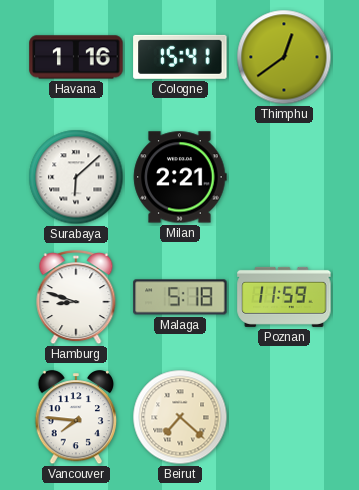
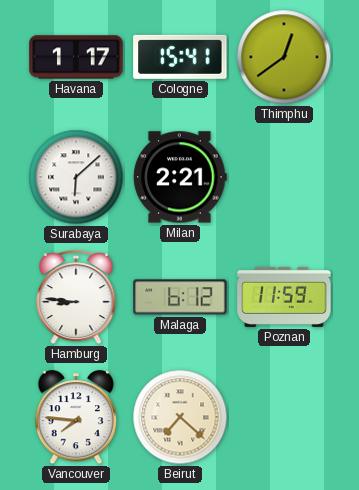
Havana: 1:16 -> 1:17 (76, 57)
Hamburg: 8:48 -> 8:46 (76, 298)
Malaga: 5:18 -> 6:12 (180, 297)
